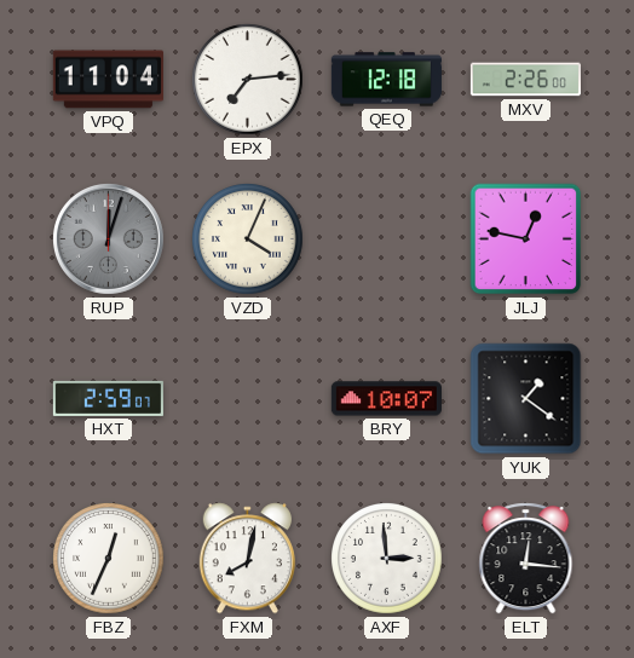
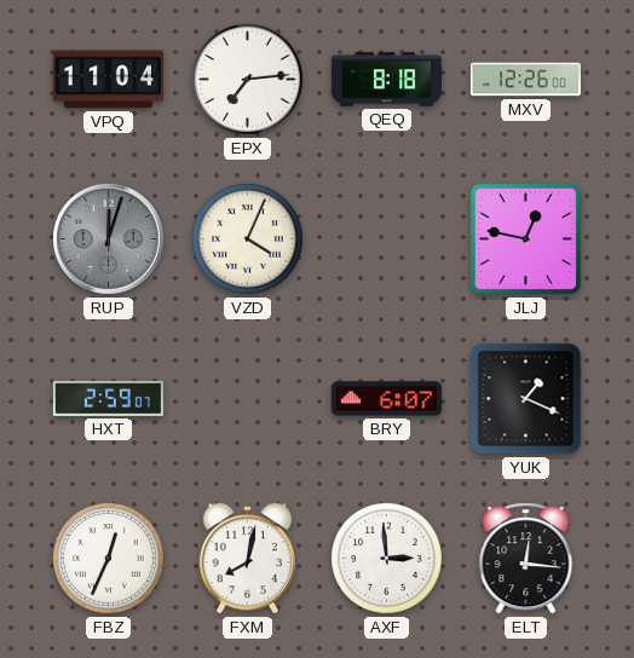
QEQ: 12:18 -> 8:18 (386, 80)
MXV: 2:26 -> 12:26 (525, 80)
BRY: 10:07 -> 6:07 (386, 399)
YUK: 1:21 -> 1:19 (526, 399)
